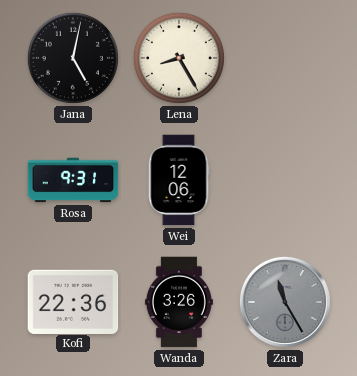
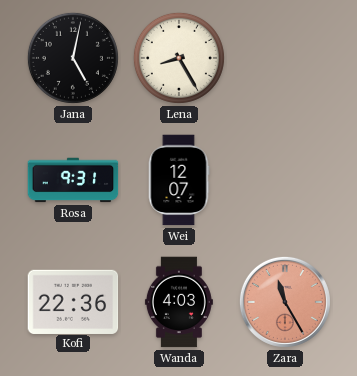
Wei: 12:06 -> 12:07 (179, 180)
Wanda: 3:26 -> 4:03 (179, 302)
Zara dial: grey -> salmon (285, 302)
